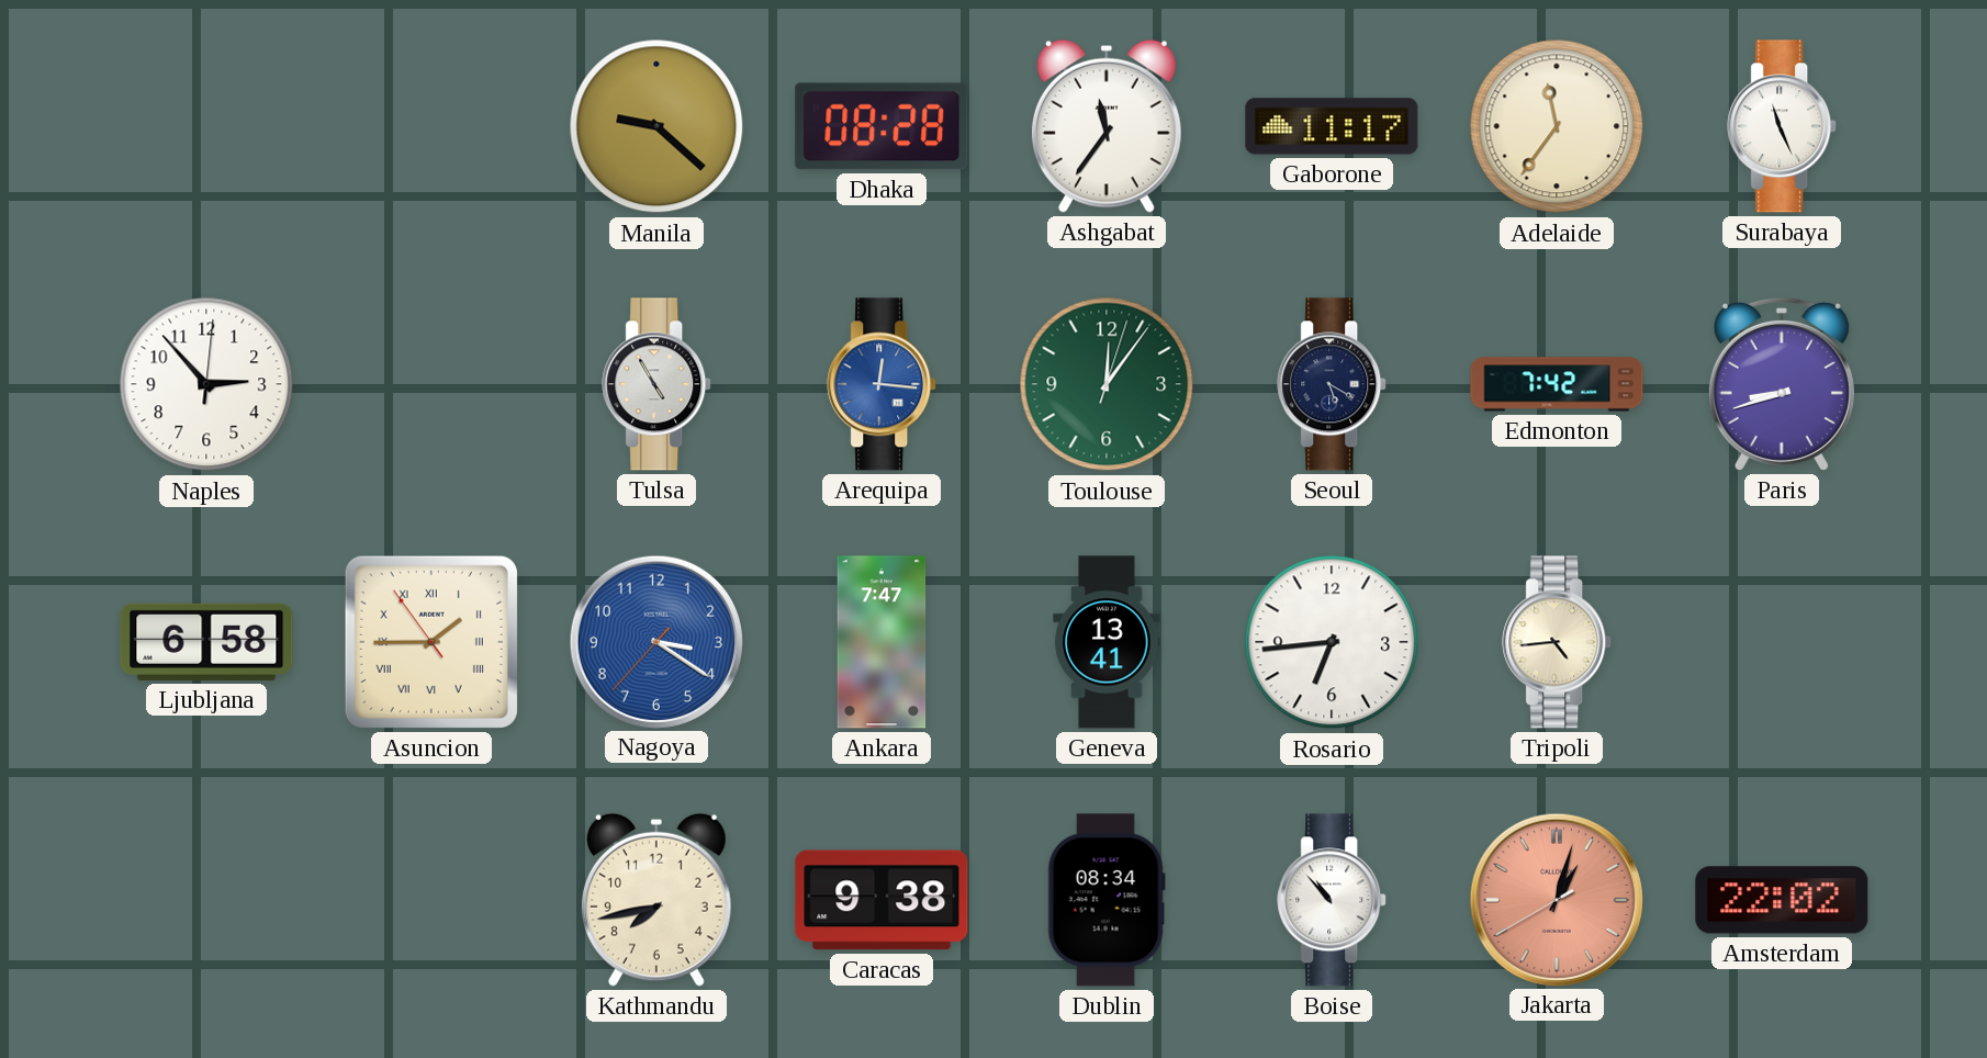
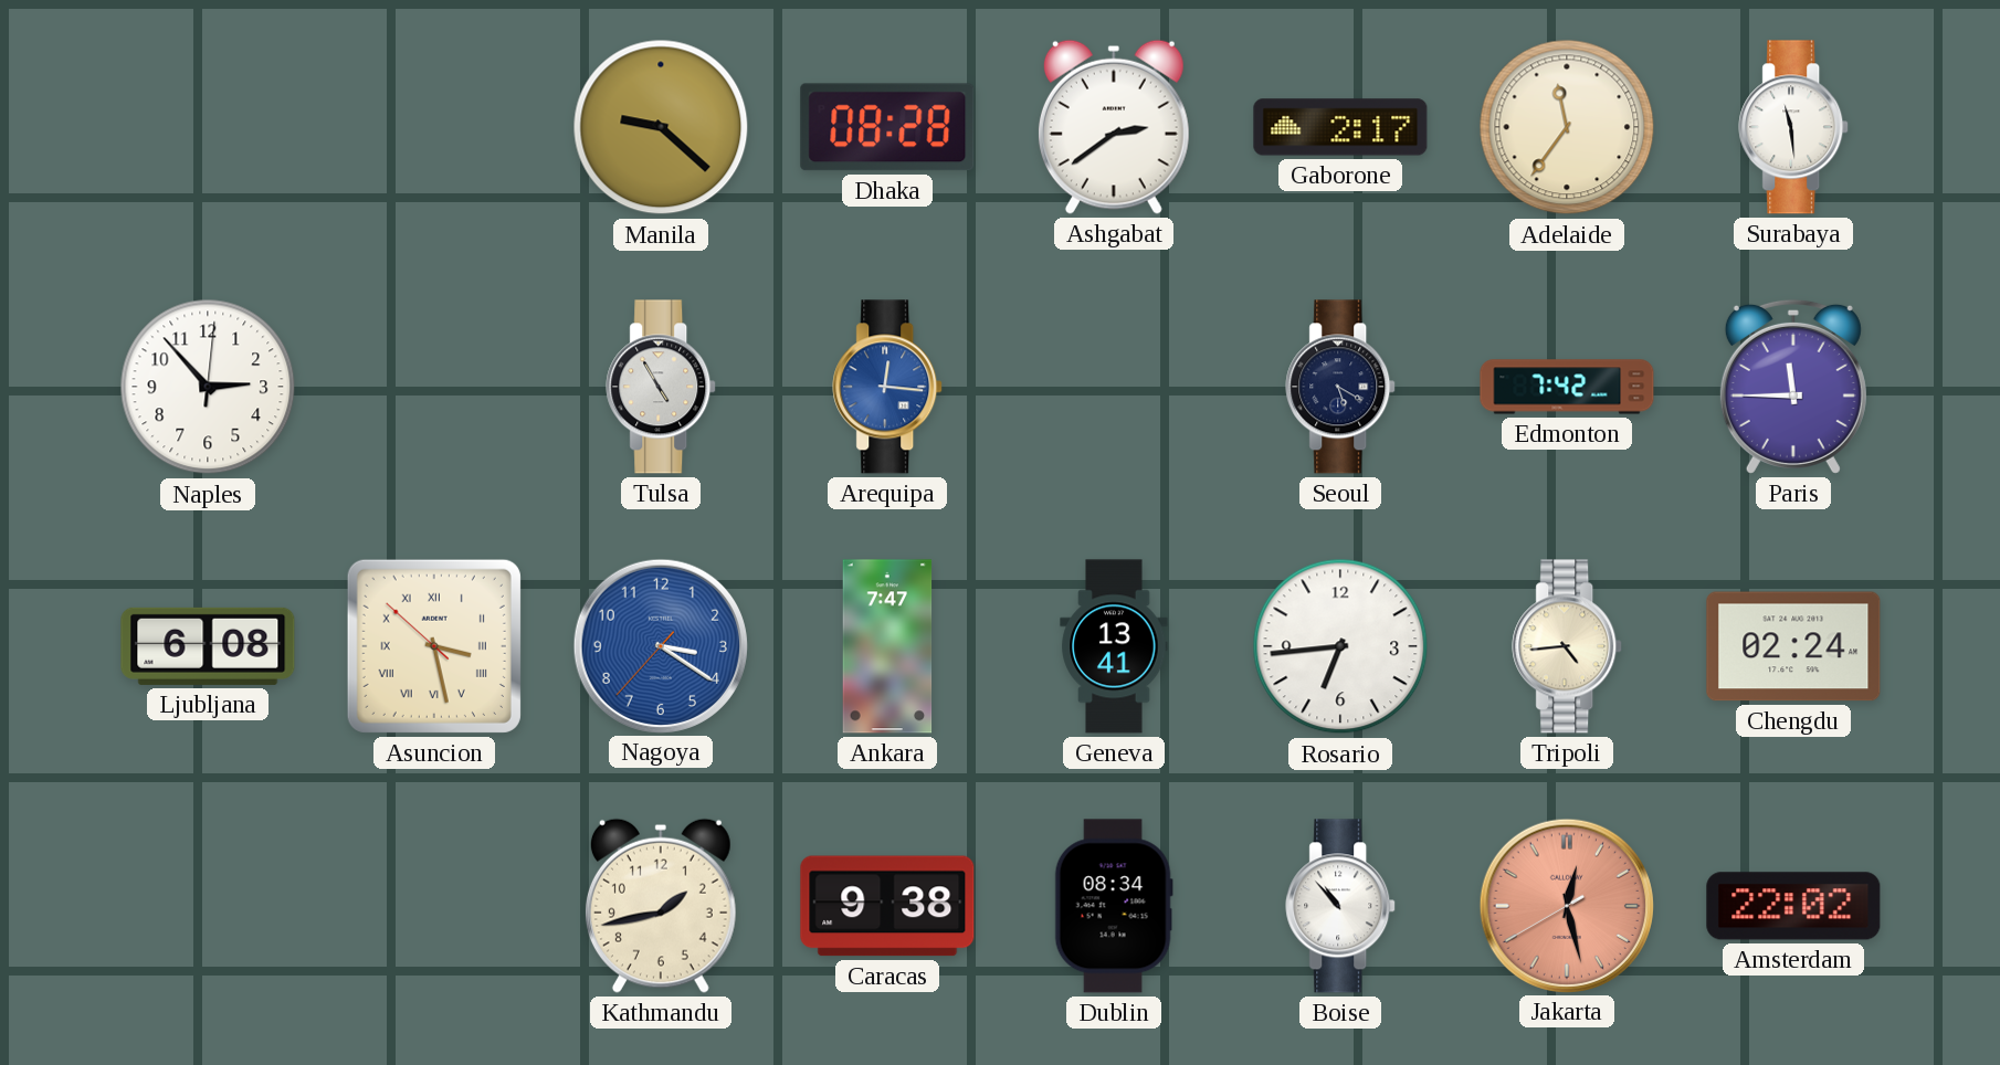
Ashgabat: 11:36 -> 2:39 (1114, 127)
Gaborone: 11:17 -> 2:17 (1340, 127)
Surabaya: 11:26 -> 11:29 (1794, 127)
Toulouse: 12:06 -> none (1107, 384)
Paris: 8:42 -> 11:45 (1793, 387)
Ljubljana: 6:58 -> 6:08 (208, 646)
Asuncion: 1:44 -> 3:27 (434, 646)
Chengdu: none -> 02:24 (1793, 646)
Kathmandu: 7:43 -> 1:43 (661, 906)
Jakarta: 1:02 -> 12:27 (1566, 905)
